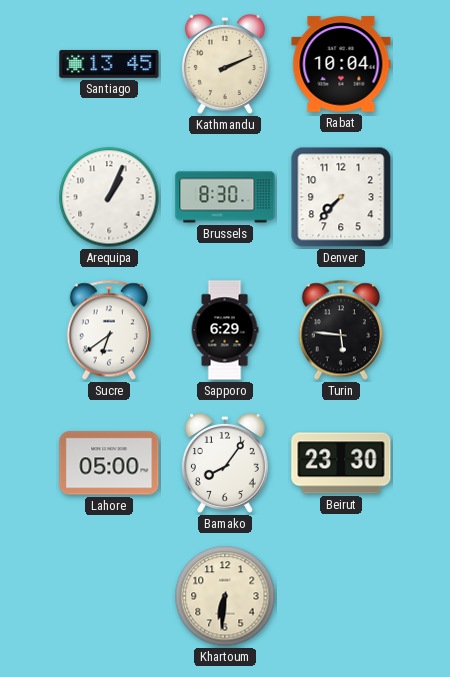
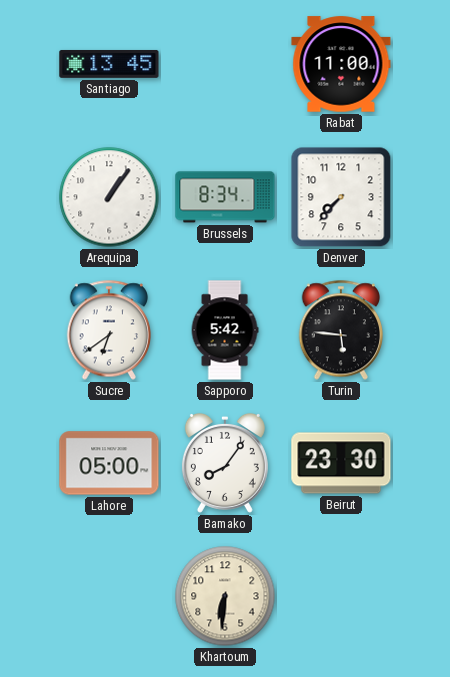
Kathmandu: 2:11 -> none (225, 64)
Rabat: 10:04 -> 11:00 (341, 64)
Arequipa: 1:04 -> 1:06 (109, 197)
Brussels: 8:30 -> 8:34 (225, 197)
Sapporo: 6:29 -> 5:42 (225, 330)
